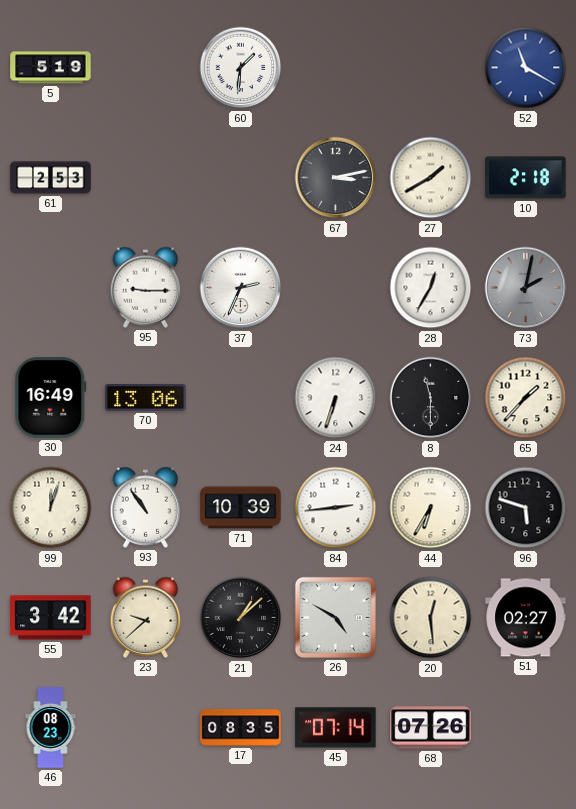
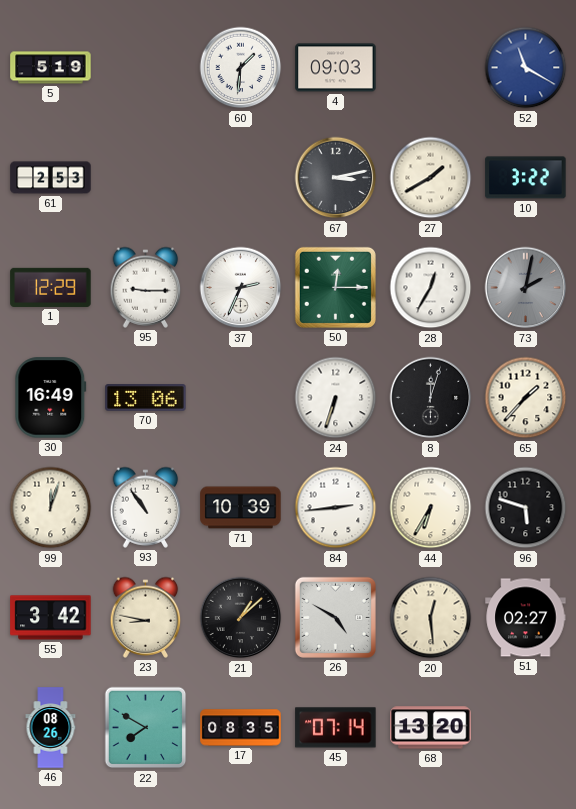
4: none -> 09:03 (336, 68)
10: 2:18 -> 3:22 (526, 178)
1: none -> 12:29 (51, 287)
50: none -> 12:15 (335, 287)
8: 11:30 -> 12:03 (431, 398)
23: 9:38 -> 8:47 (146, 617)
46: 08:23 -> 08:26 (51, 728)
22: none -> 7:50 (146, 728)
68: 07:26 -> 13:20 (431, 728)
